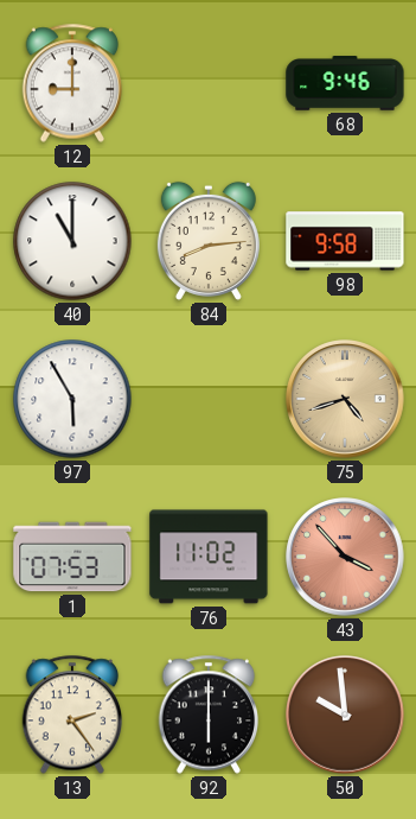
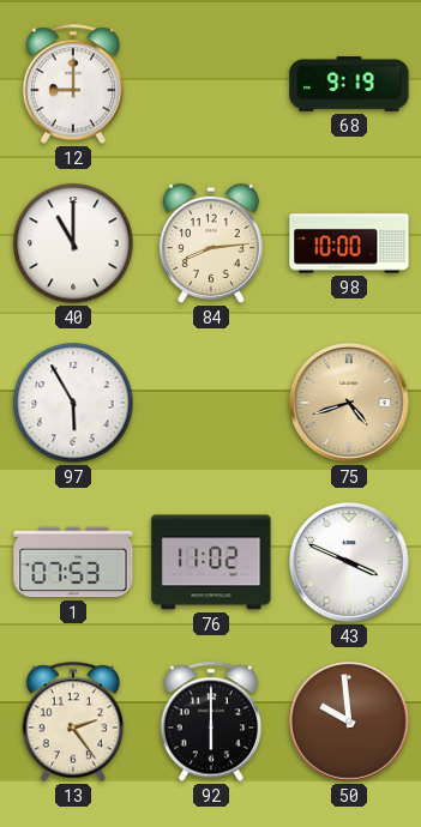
68: 9:46 -> 9:19 (349, 84)
98: 9:58 -> 10:00 (349, 243)
43: 3:53 -> 3:49 (349, 562)
43 dial: salmon -> white (349, 562)
